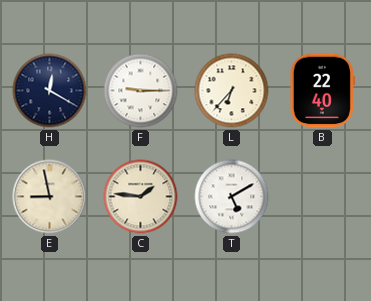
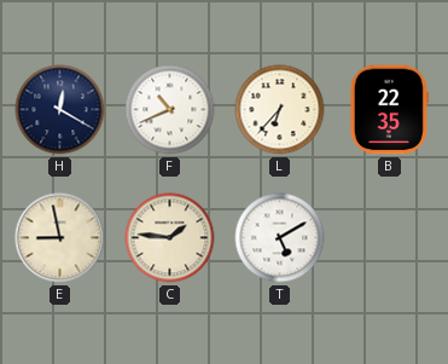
F: 9:15 -> 10:41 (170, 110)
B: 22:40 -> 22:35 (389, 110)
